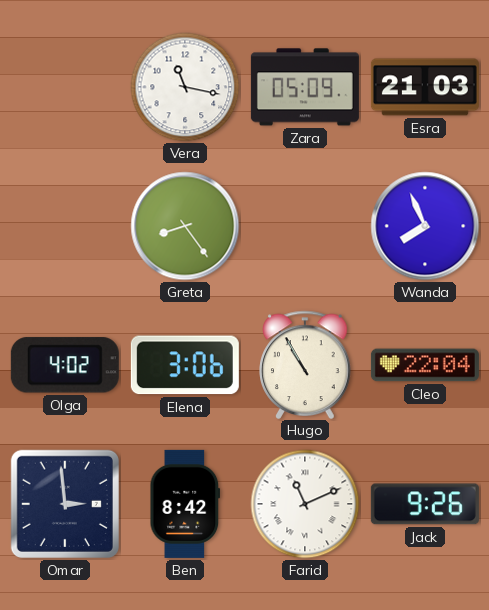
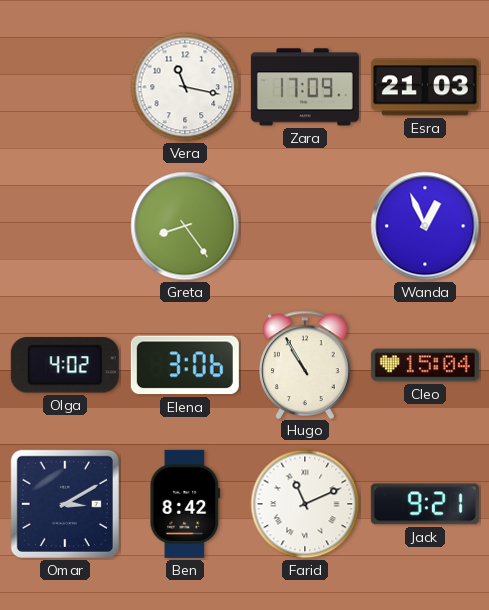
Zara: 05:09 -> 17:09 (305, 87)
Wanda: 7:56 -> 12:56 (425, 226)
Cleo: 22:04 -> 15:04 (425, 365)
Omar: 2:59 -> 3:10 (65, 504)
Jack: 9:26 -> 9:21 (425, 504)
